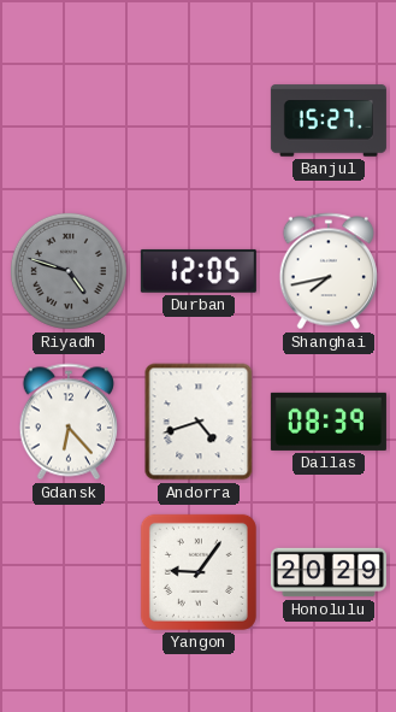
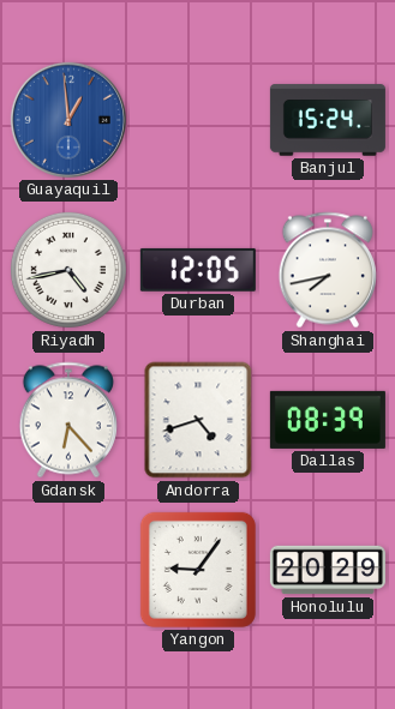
Guayaquil: none -> 12:59 (68, 120)
Banjul: 15:27 -> 15:24 (328, 120)
Riyadh: 4:48 -> 4:43 (68, 270)
Riyadh dial: grey -> white (68, 270)
